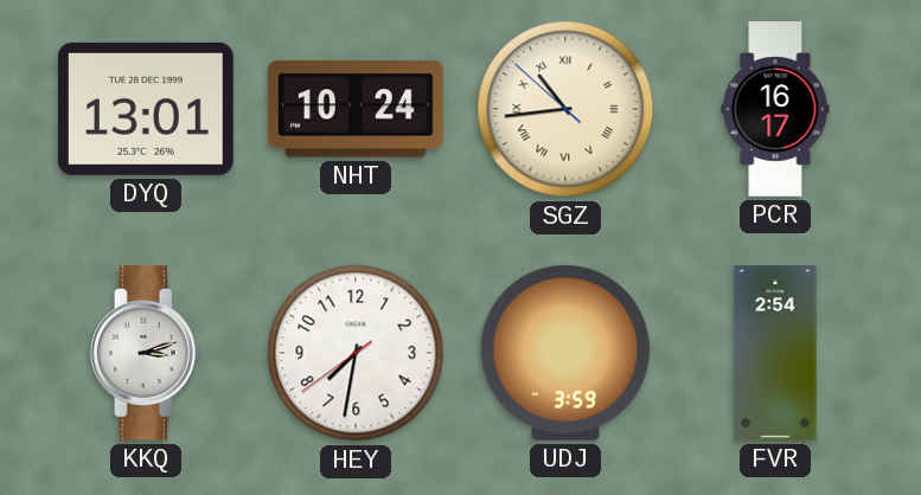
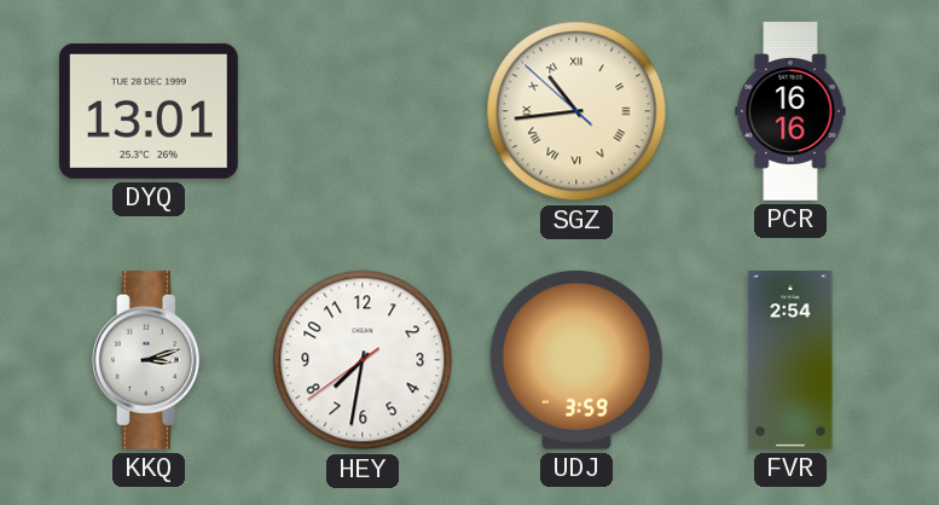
NHT: 10:24 -> none (356, 109)
PCR: 16:17 -> 16:16 (790, 112)
